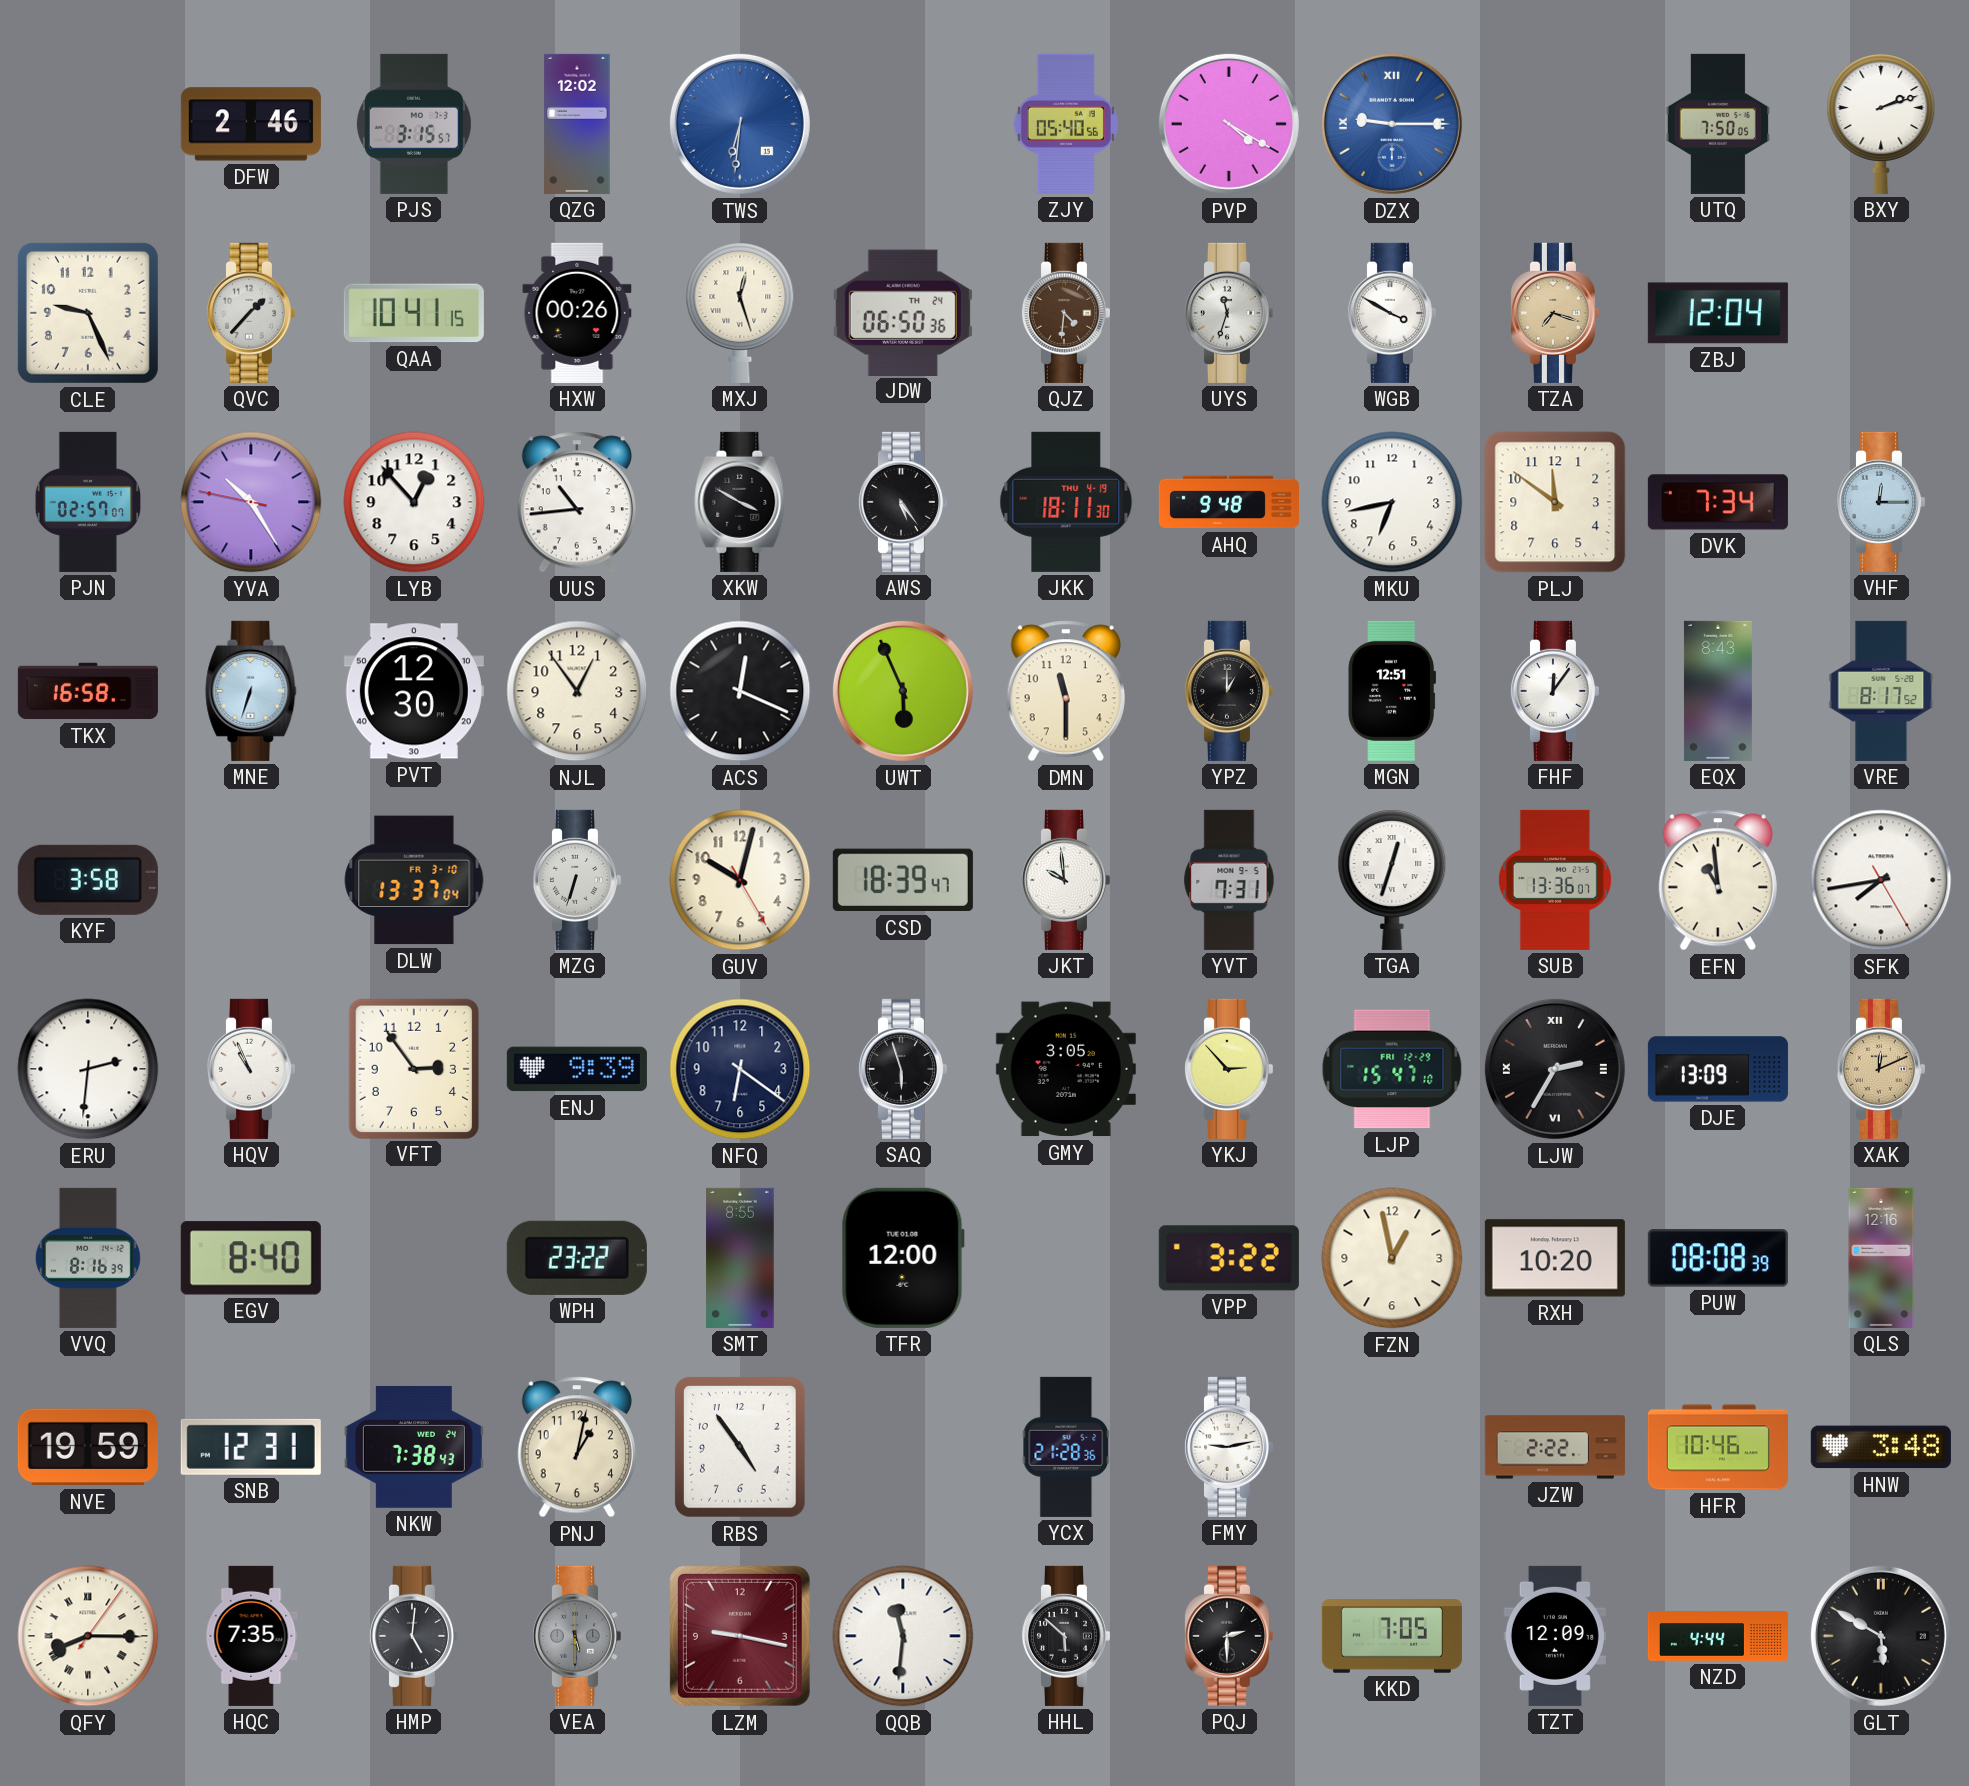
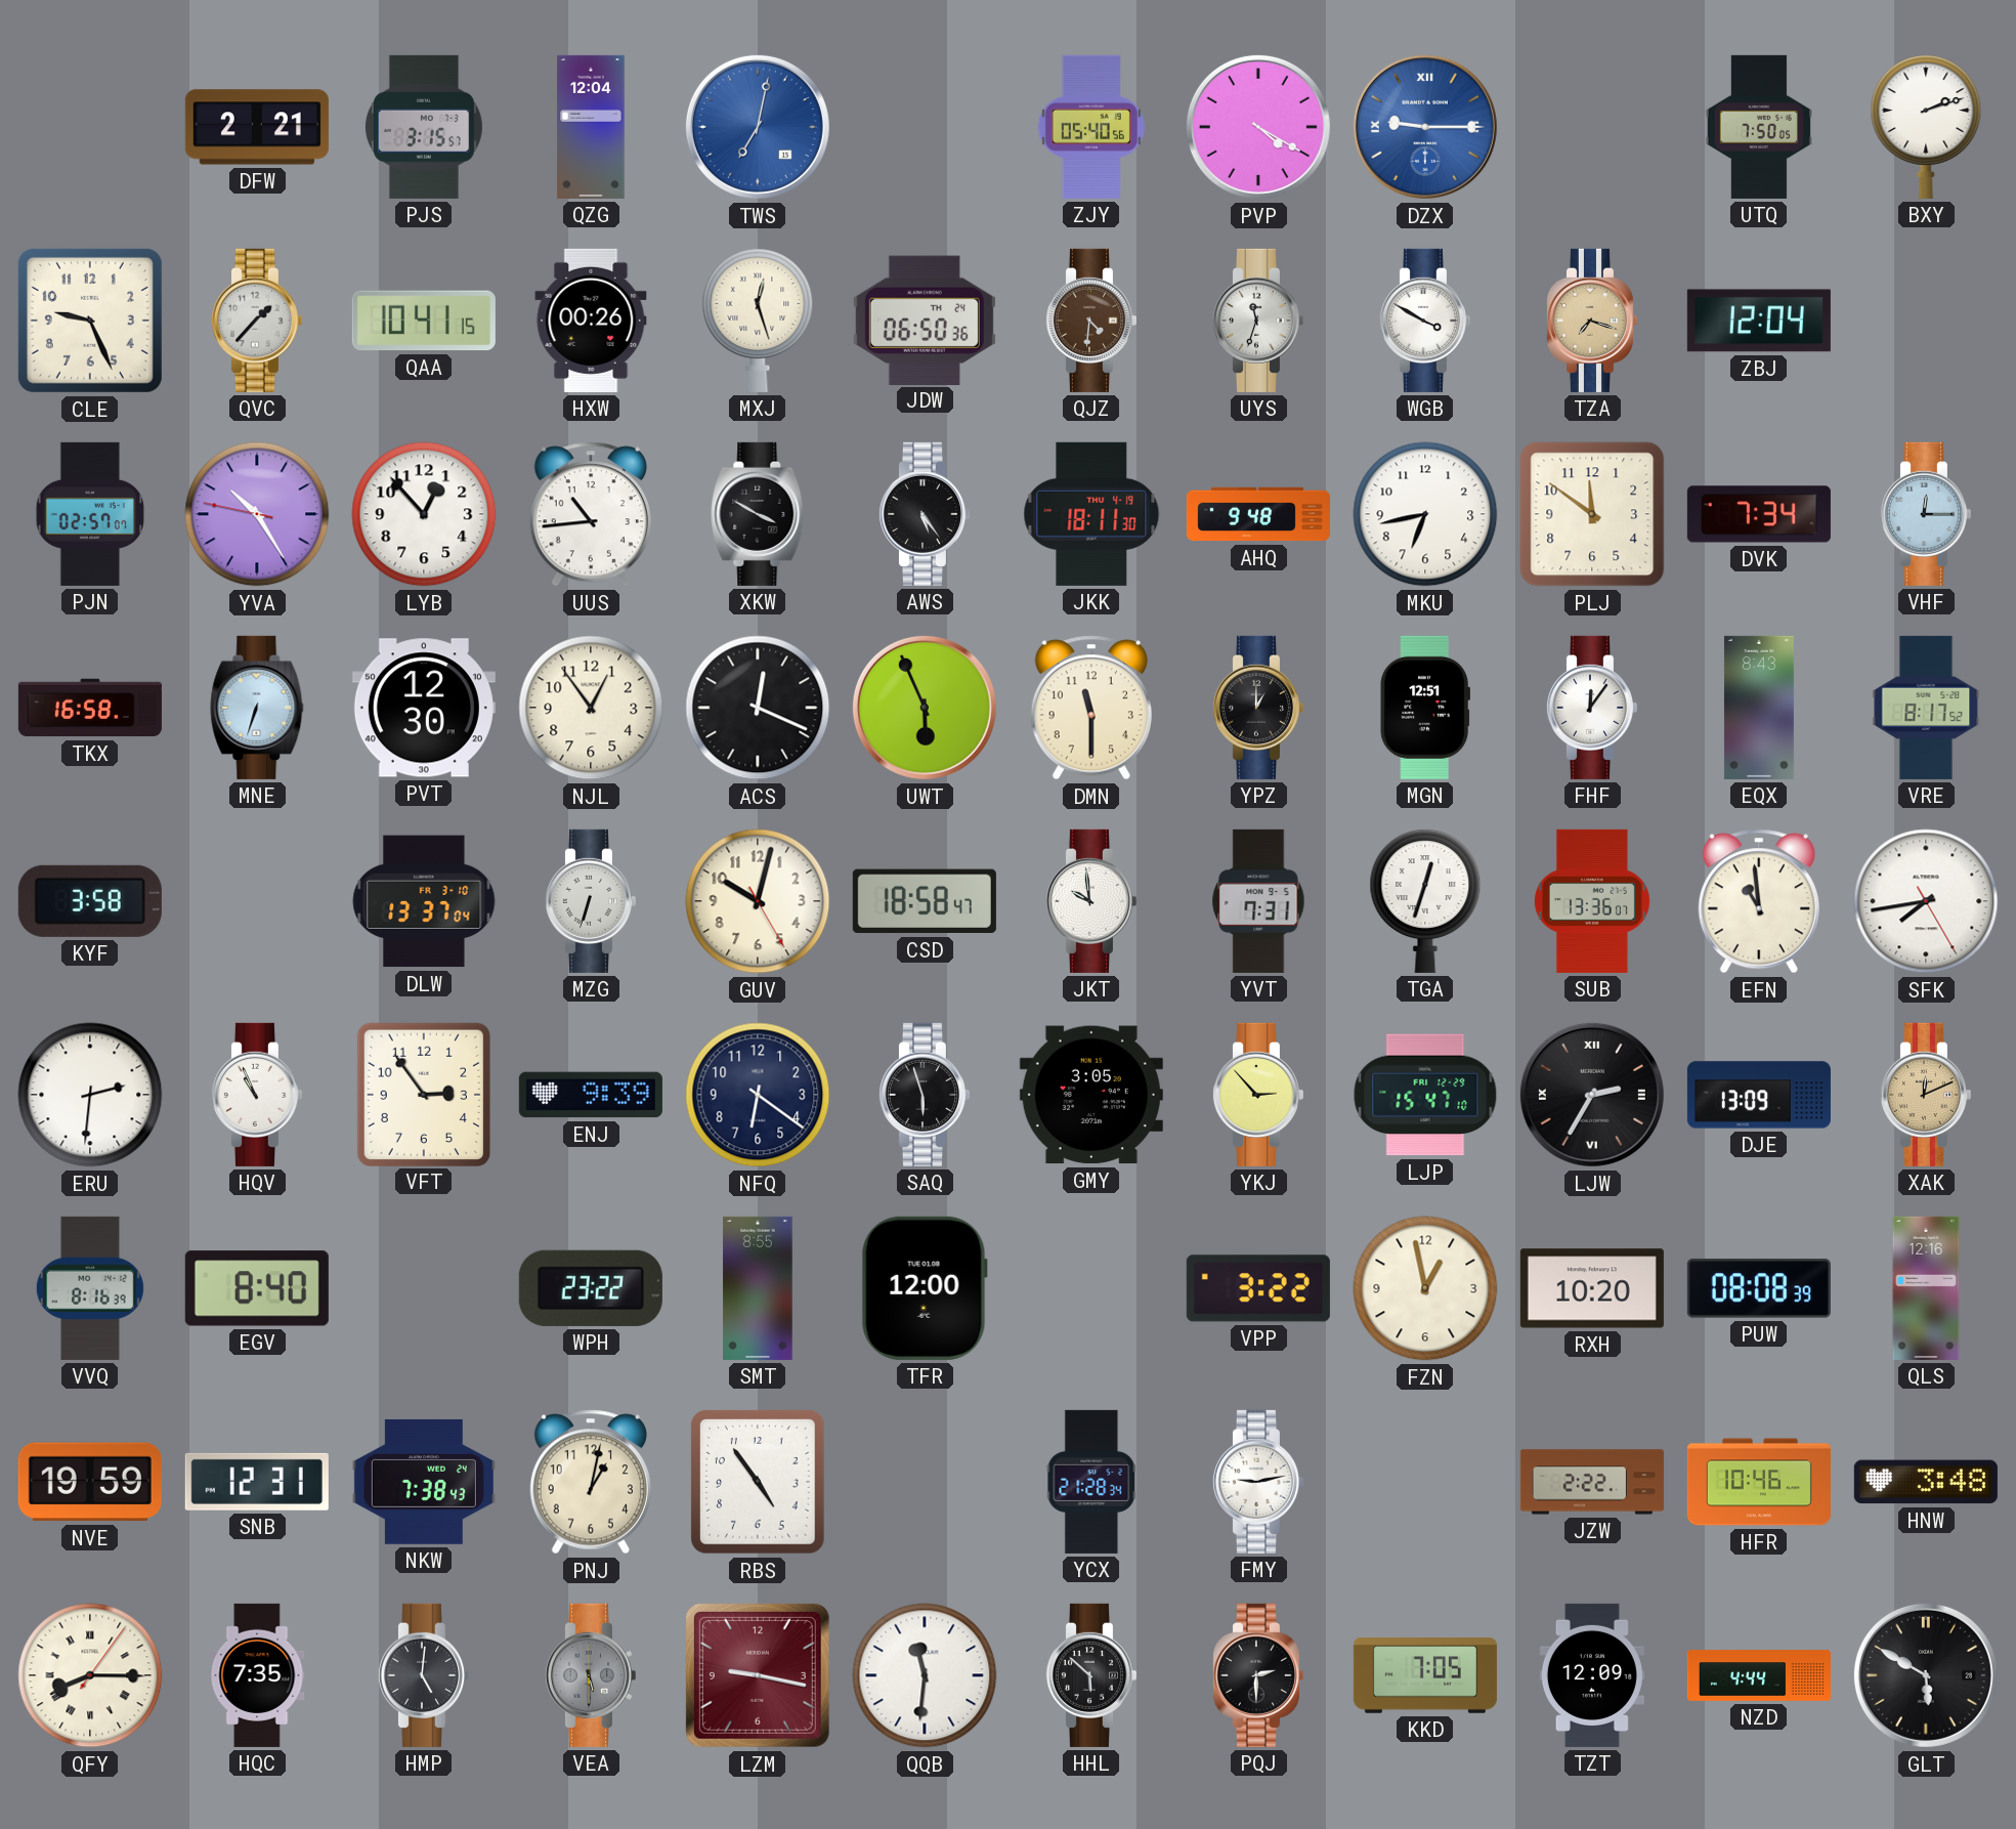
DFW: 2:46 -> 2:21 (257, 127)
QZG: 12:02 -> 12:04 (591, 127)
TWS: 6:31 -> 7:02 (758, 127)
CSD: 18:39 -> 18:58 (925, 901)
YCX: 21:28:36 -> 21:28:34 (1091, 1482)
